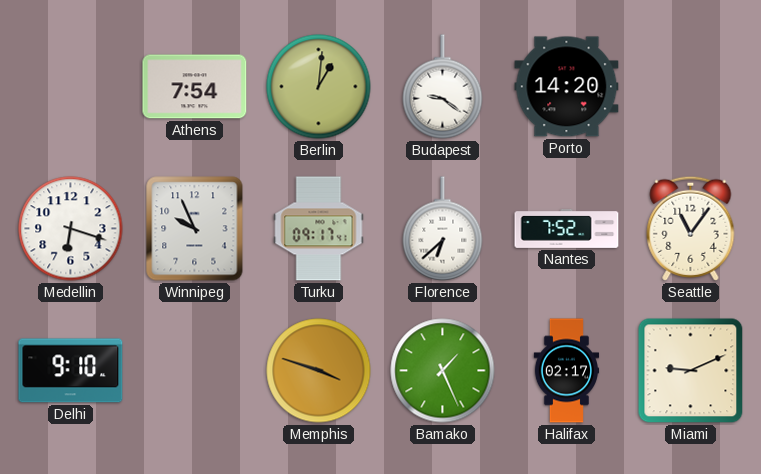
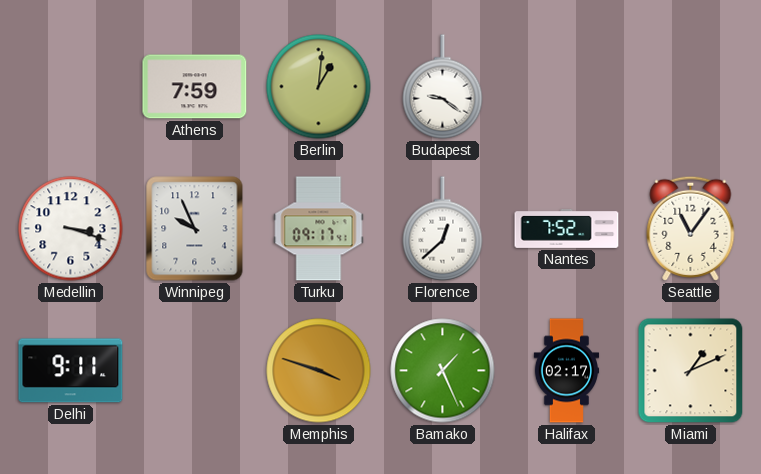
Athens: 7:54 -> 7:59 (195, 87)
Porto: 14:20 -> none (567, 87)
Medellin: 6:18 -> 3:18 (71, 229)
Florence: 6:38 -> 12:38 (443, 229)
Delhi: 9:10 -> 9:11 (71, 371)
Miami: 9:11 -> 1:11 (691, 371)
